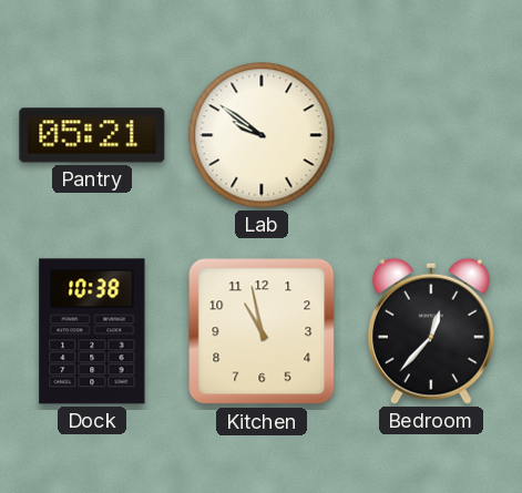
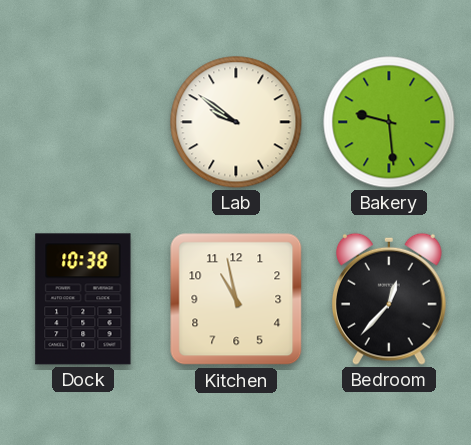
Pantry: 05:21 -> none (92, 135)
Bakery: none -> 9:29 (389, 122)
